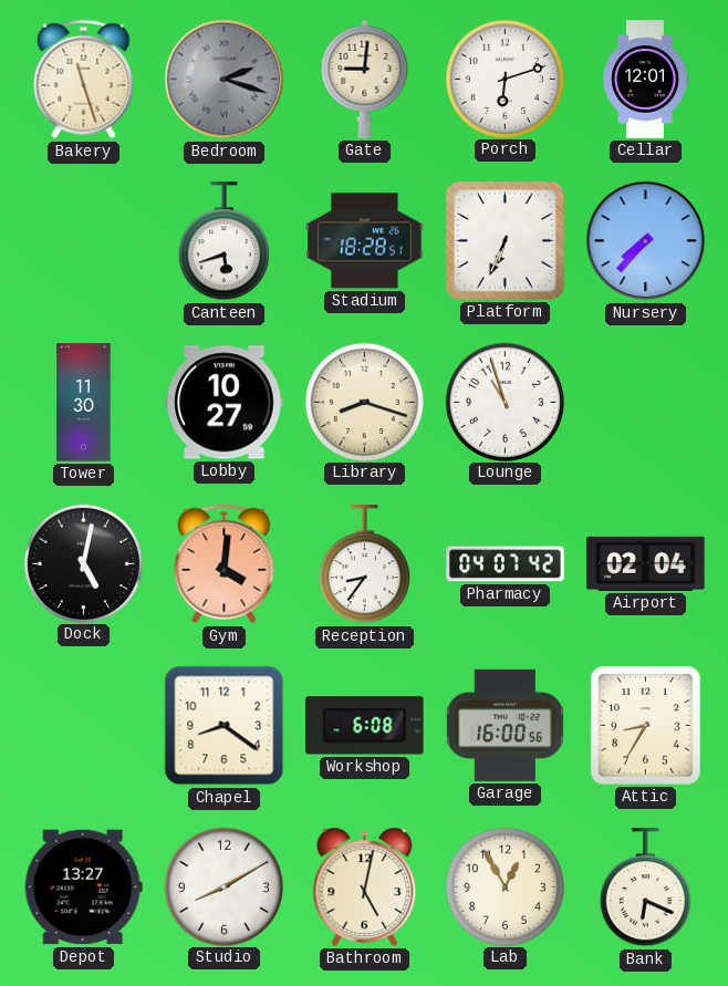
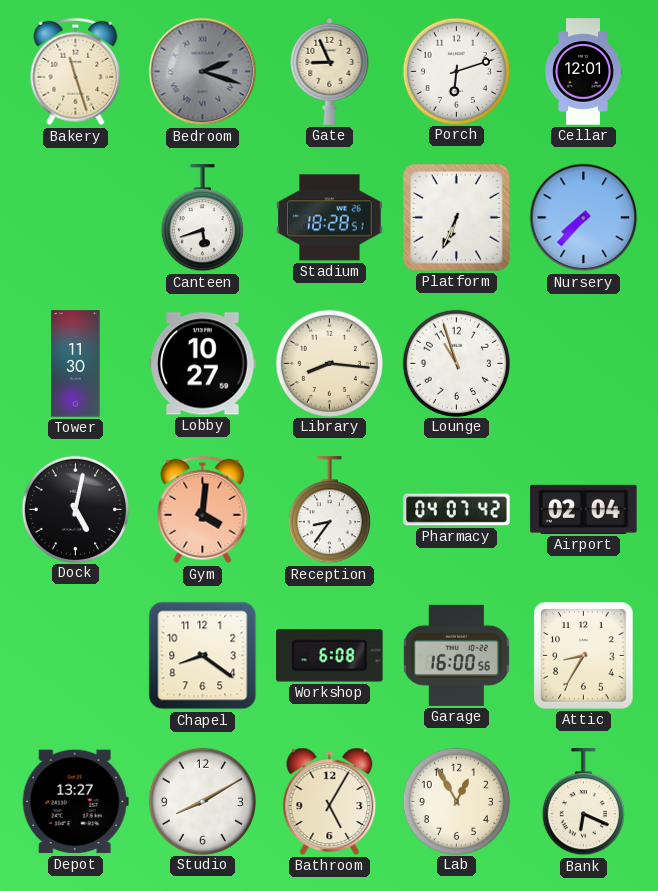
Gate: 9:01 -> 8:56 (330, 71)
Library: 8:18 -> 8:16 (329, 363)
Bathroom: 5:02 -> 5:05 (330, 801)
